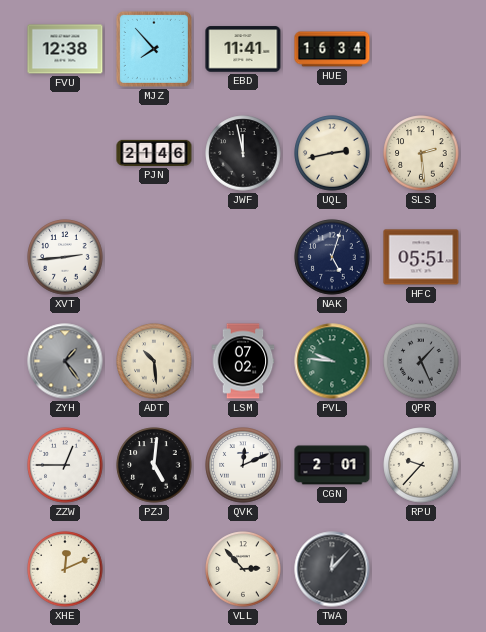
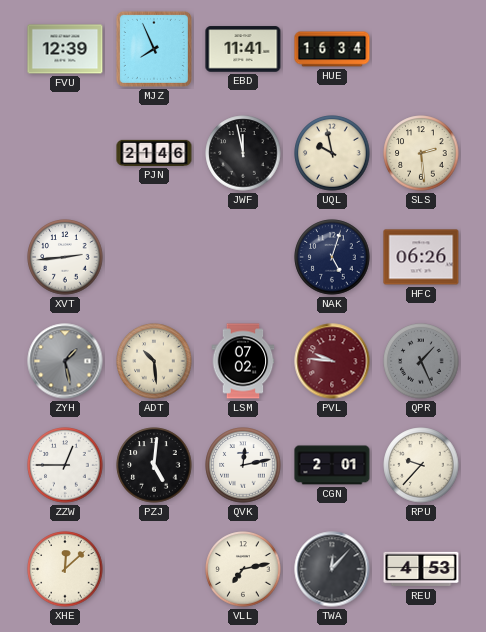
FVU: 12:38 -> 12:39 (65, 49)
MJZ: 7:53 -> 7:56 (154, 49)
UQL: 2:43 -> 9:58 (332, 153)
HFC: 05:51 -> 06:26 (421, 257)
ZYH: 1:24 -> 1:28 (65, 361)
PVL dial: green -> burgundy (332, 361)
QVK: 12:11 -> 12:13 (243, 465)
XHE: 12:11 -> 12:08 (65, 569)
VLL: 2:53 -> 7:13 (243, 569)
REU: none -> 4:53 (421, 569)
